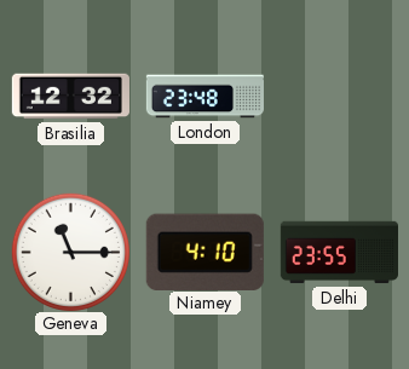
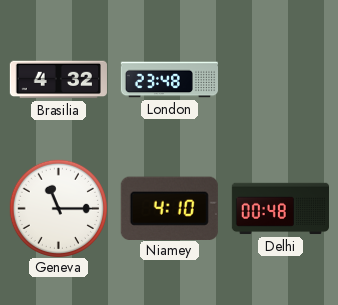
Brasilia: 12:32 -> 4:32 (58, 80)
Delhi: 23:55 -> 00:48 (280, 209)
